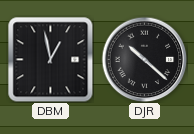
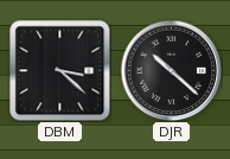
DBM: 12:58 -> 3:22 (59, 70)
